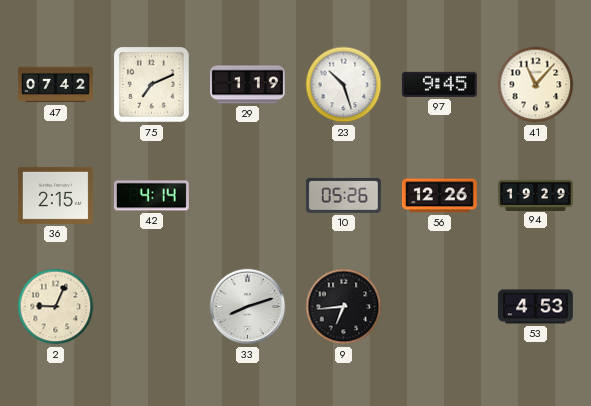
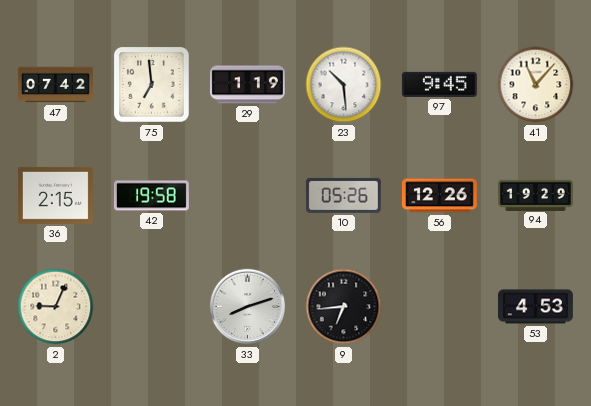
75: 7:11 -> 6:59 (151, 84)
23: 10:27 -> 10:29 (344, 85)
42: 4:14 -> 19:58 (151, 196)
